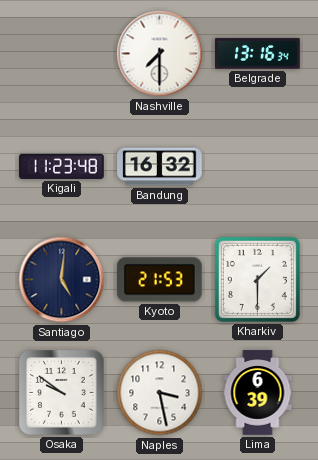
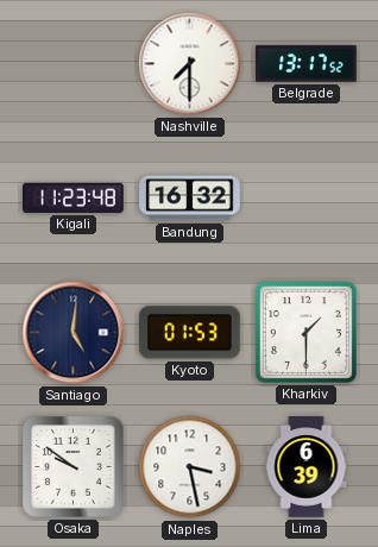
Belgrade: 13:16 -> 13:17 (307, 64)
Kyoto: 21:53 -> 01:53 (190, 333)
